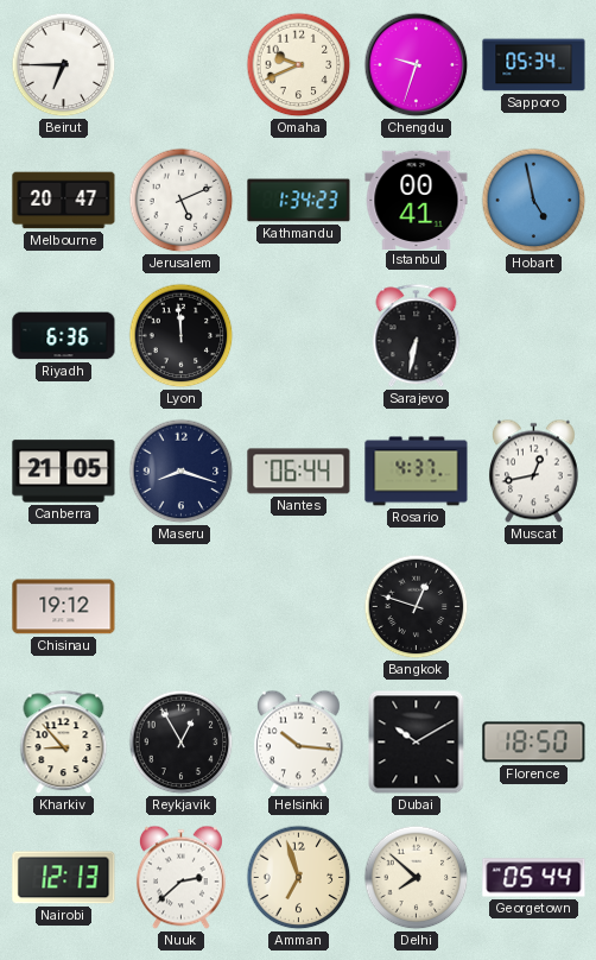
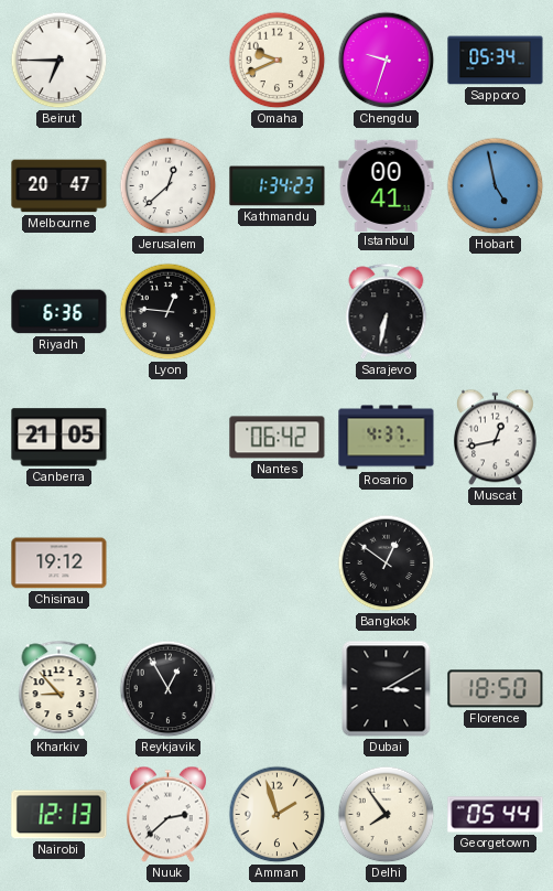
Jerusalem: 5:11 -> 12:38 (169, 186)
Lyon: 11:59 -> 12:46 (169, 312)
Maseru: 8:18 -> none (182, 472)
Nantes: 06:44 -> 06:42 (278, 438)
Bangkok: 12:48 -> 12:51 (387, 563)
Helsinki: 10:16 -> none (298, 743)
Dubai: 10:10 -> 3:10 (387, 689)
Amman: 6:57 -> 1:57 (278, 815)
Delhi: 7:52 -> 7:54 (387, 815)
